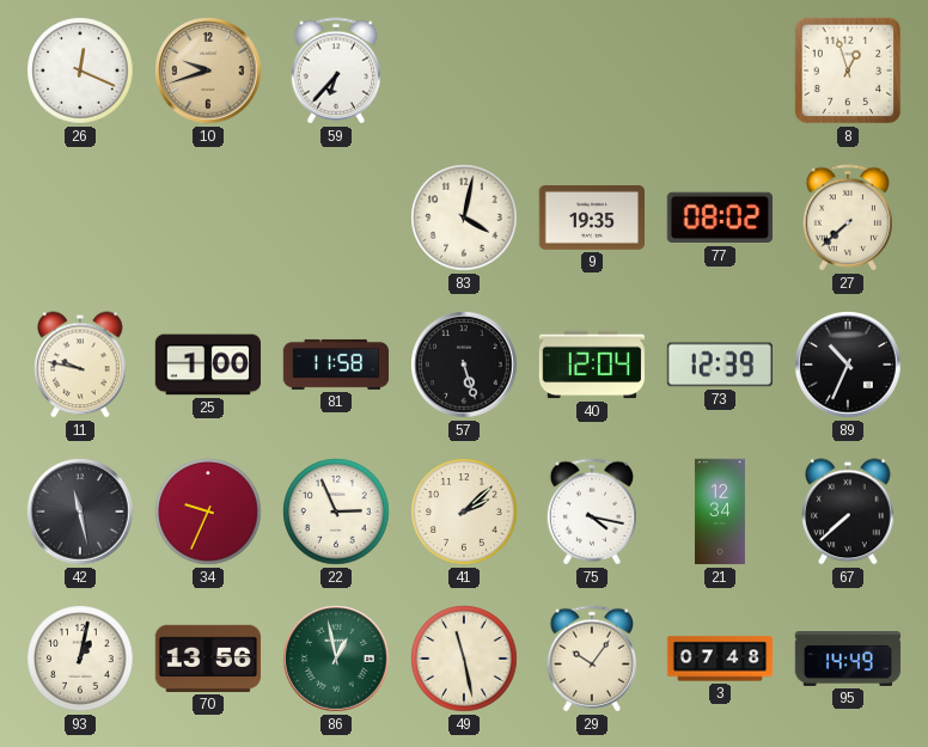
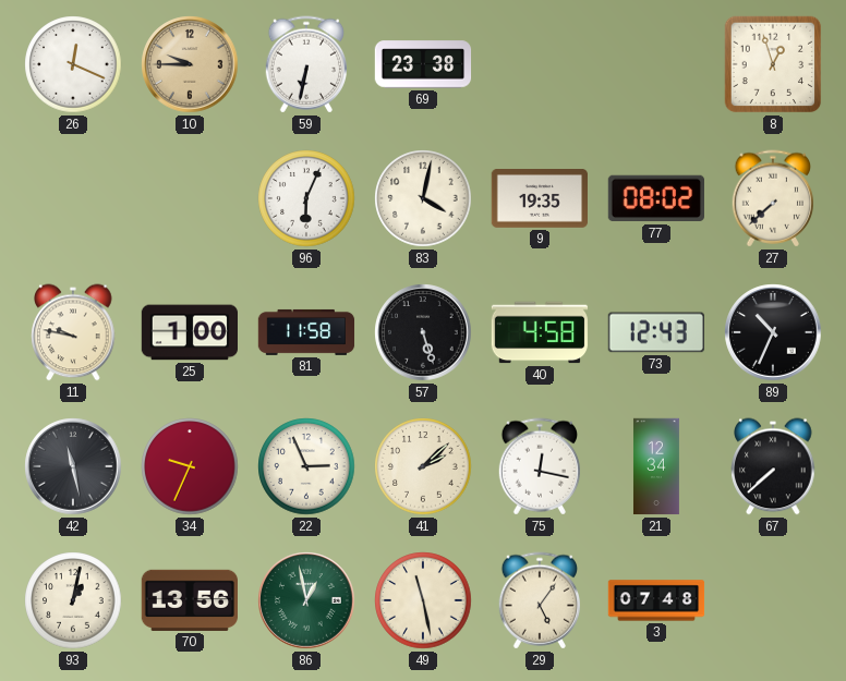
10: 9:42 -> 9:45 (190, 64)
59: 6:37 -> 6:32 (305, 64)
69: none -> 23:38 (423, 64)
96: none -> 6:04 (306, 198)
40: 12:04 -> 4:58 (540, 332)
73: 12:39 -> 12:43 (655, 332)
75: 4:17 -> 12:17 (539, 466)
29: 10:06 -> 5:06 (539, 600)
95: 14:49 -> none (848, 660)
